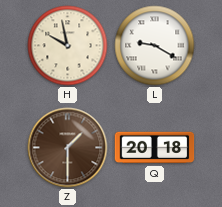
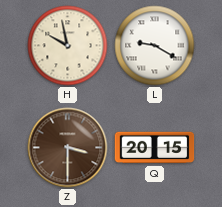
Z: 1:30 -> 3:30 (68, 148)
Q: 20:18 -> 20:15 (155, 148)
